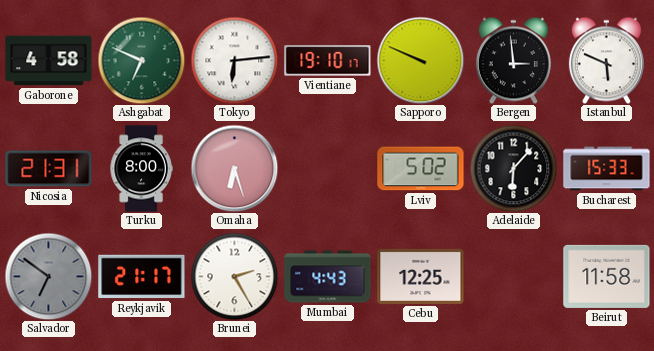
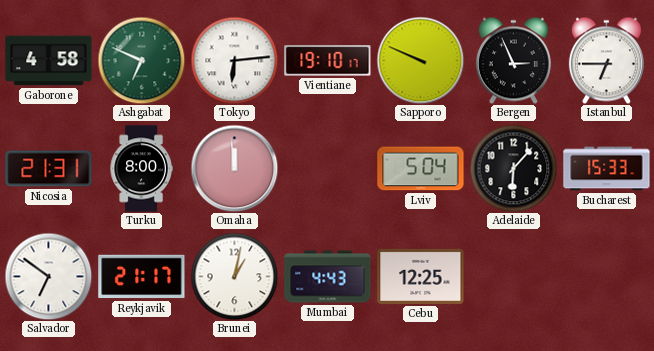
Bergen: 2:59 -> 2:56 (513, 60)
Istanbul: 5:49 -> 6:45 (606, 60)
Omaha: 6:27 -> 11:59 (234, 168)
Lviv: 5:02 -> 5:04 (421, 169)
Salvador dial: grey -> white (48, 276)
Brunei: 2:25 -> 1:02 (234, 276)
Beirut: 11:58 -> none (607, 276)
